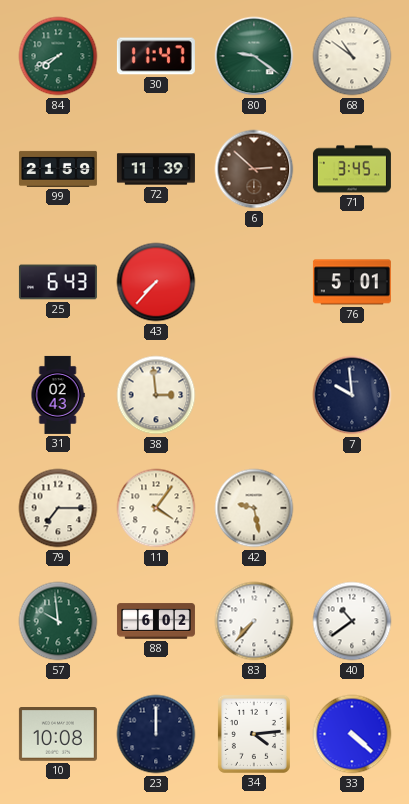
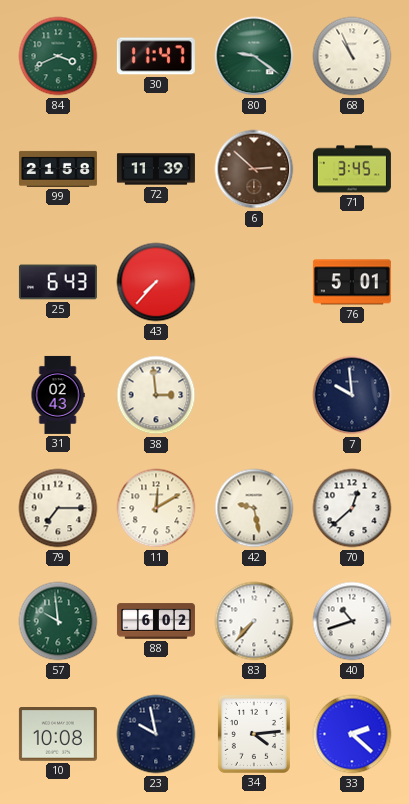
84: 7:41 -> 3:41 (58, 56)
68: 10:51 -> 10:56 (352, 56)
99: 21:59 -> 21:58 (58, 169)
11: 4:06 -> 12:10 (156, 508)
70: none -> 12:38 (352, 508)
40: 10:39 -> 10:42 (352, 621)
23: 12:00 -> 9:58 (156, 734)
33: 4:22 -> 2:22 (352, 734)
